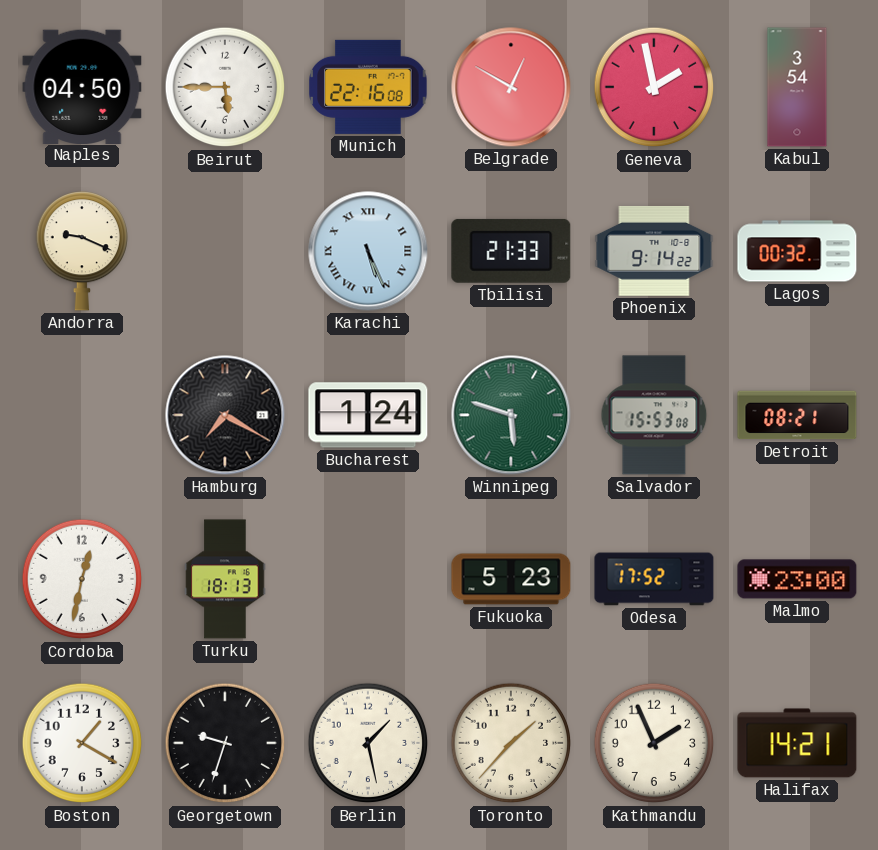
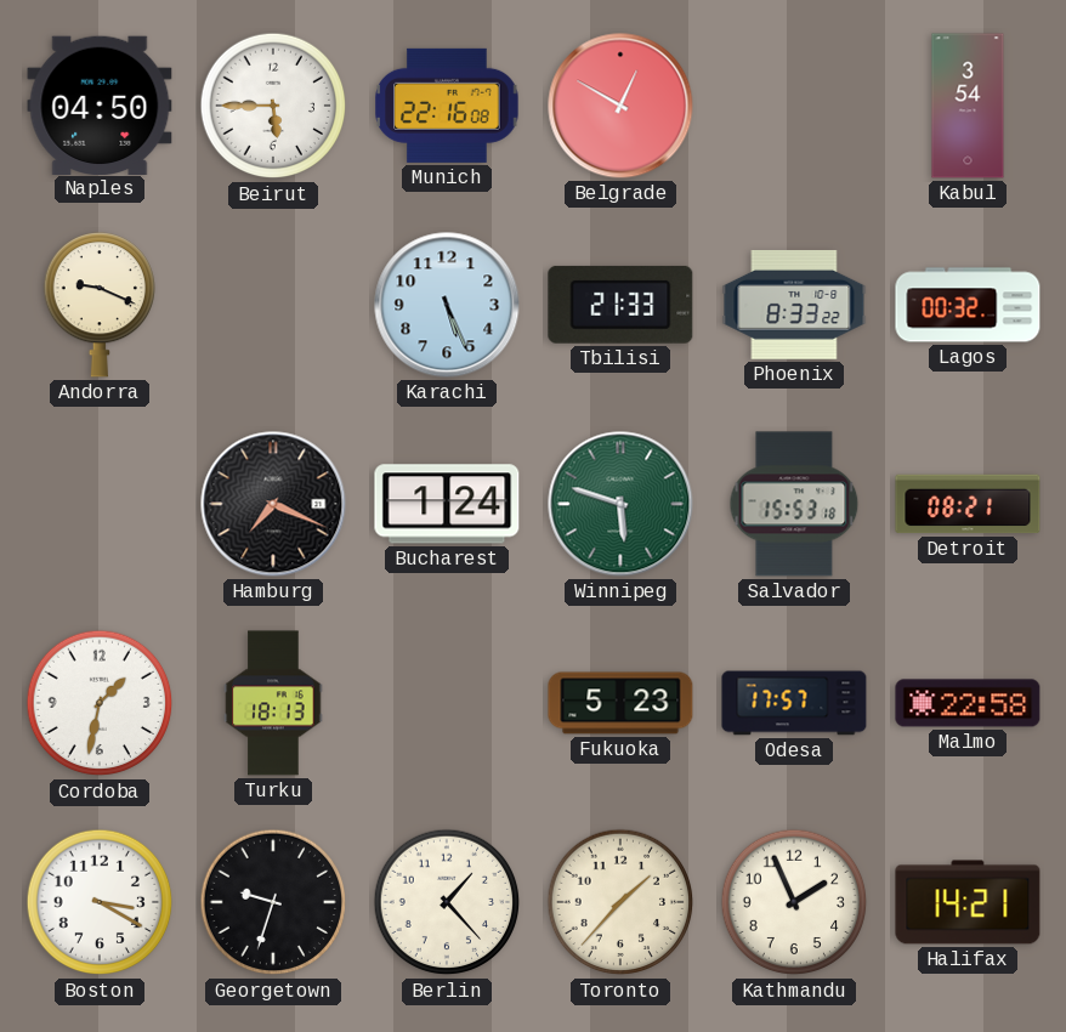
Geneva: 1:58 -> none (654, 87)
Karachi numerals: Roman -> Arabic (447, 305)
Phoenix: 9:14 -> 8:33 (794, 305)
Hamburg: 7:20 -> 7:19 (273, 504)
Salvador: 15:53:08 -> 15:53:18 (794, 504)
Cordoba: 12:32 -> 1:32 (100, 703)
Odesa: 17:52 -> 17:57 (794, 703)
Malmo: 23:00 -> 22:58 (968, 703)
Boston: 1:20 -> 3:20 (100, 902)
Berlin: 1:28 -> 1:23 (447, 902)
